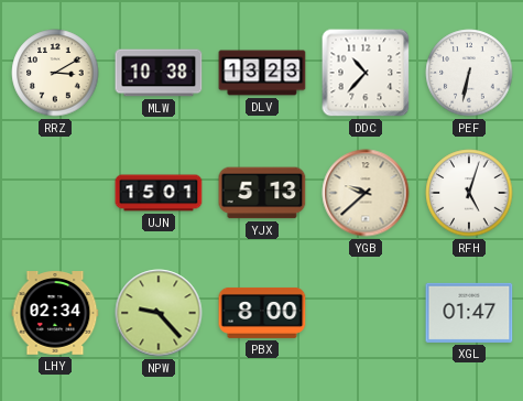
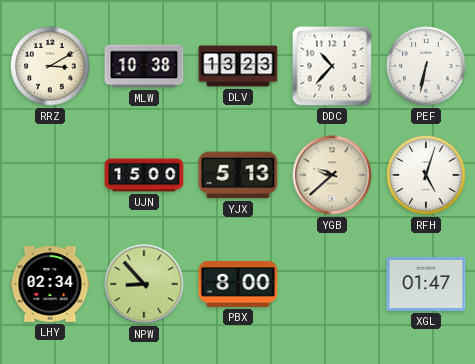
UJN: 15:01 -> 15:00 (144, 175)
NPW: 9:23 -> 8:53 (144, 284)
